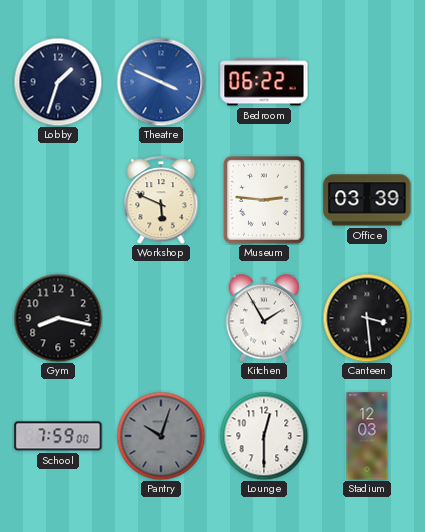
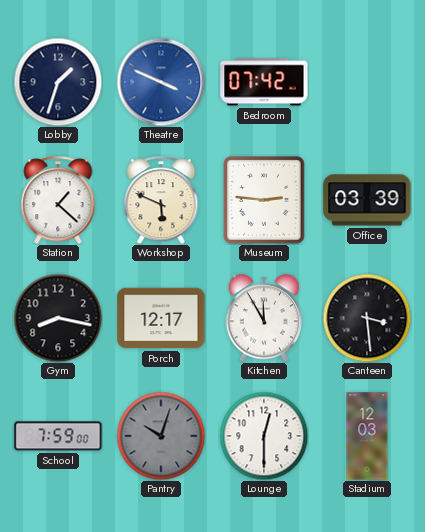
Bedroom: 06:22 -> 07:42 (264, 82)
Station: none -> 1:22 (58, 200)
Porch: none -> 12:17 (161, 318)
Kitchen: 1:55 -> 11:55 (264, 318)
